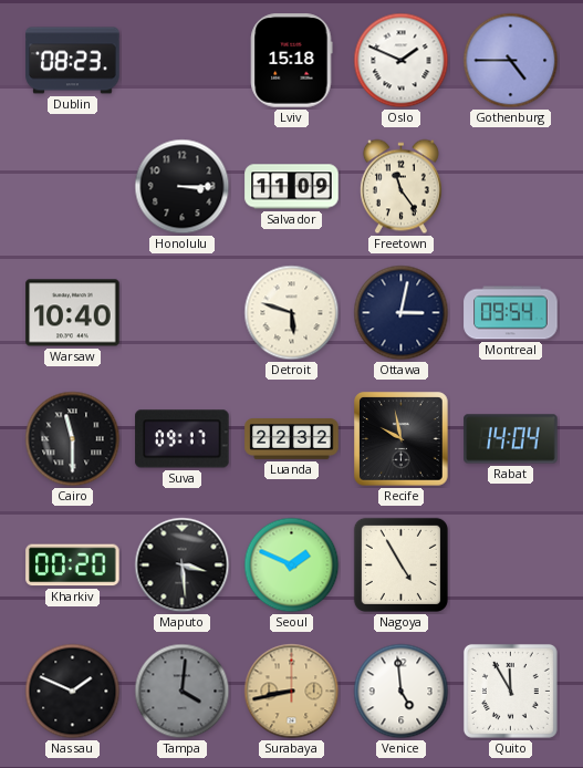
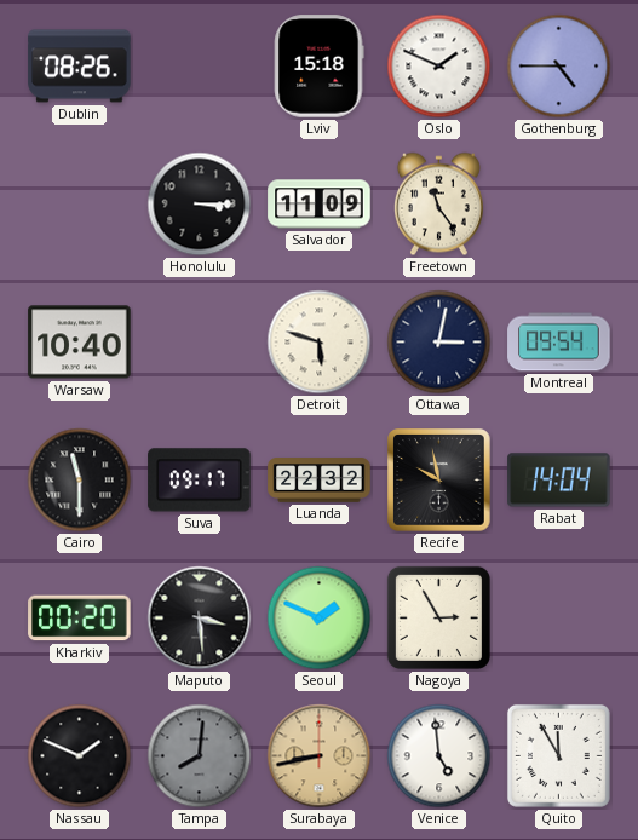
Dublin: 08:23 -> 08:26 (80, 67)
Nagoya: 4:55 -> 2:55 (438, 617)
Tampa: 4:01 -> 8:01 (200, 756)
